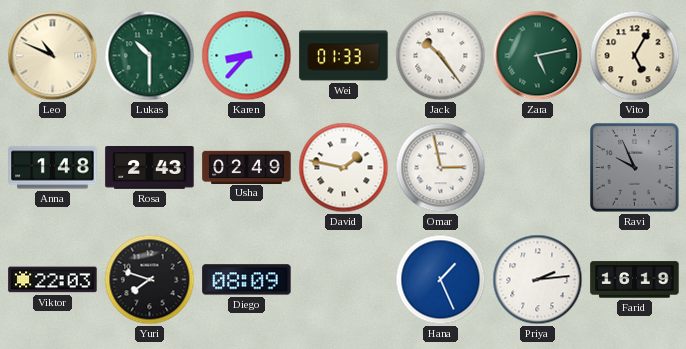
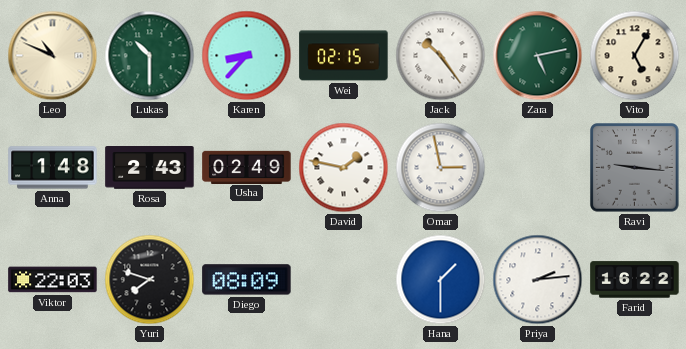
Wei: 01:33 -> 02:15 (344, 56)
Ravi: 9:56 -> 9:16 (635, 168)
Hana: 1:26 -> 1:30 (441, 280)
Farid: 16:19 -> 16:22 (635, 280)
